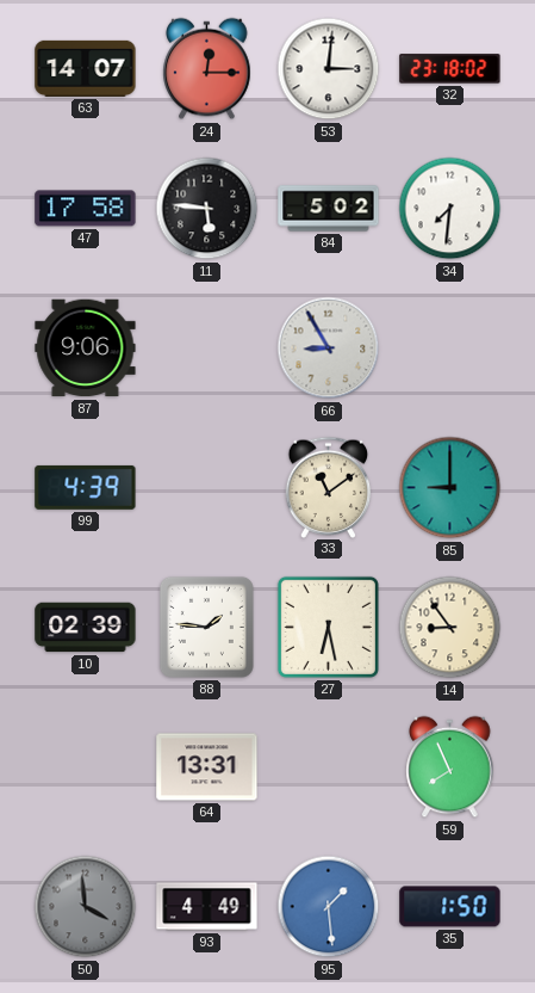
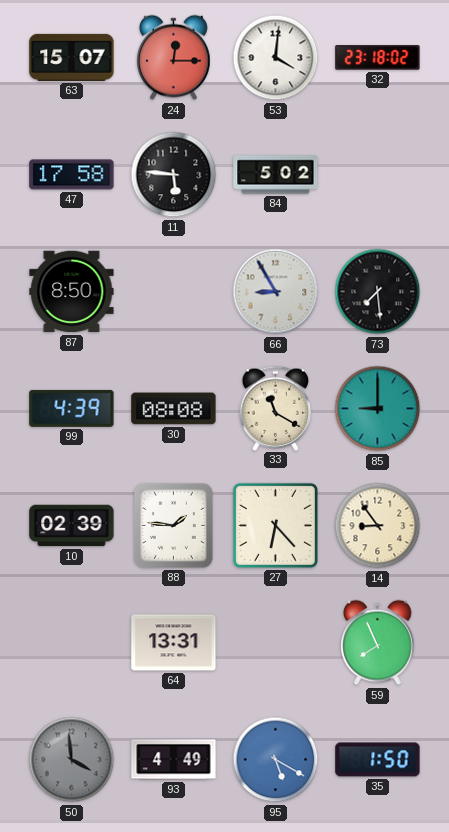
63: 14:07 -> 15:07 (72, 57)
53: 3:01 -> 4:01 (276, 58)
34: 7:31 -> none (450, 209)
87: 9:06 -> 8:50 (72, 292)
73: none -> 7:29 (378, 292)
30: none -> 08:08 (174, 409)
33: 11:09 -> 11:20 (276, 408)
27: 6:28 -> 6:23 (275, 525)
95: 1:29 -> 5:20 (276, 760)
